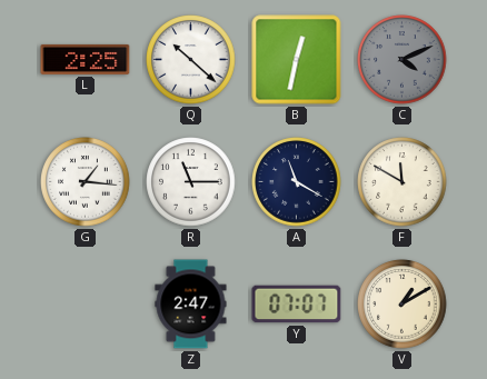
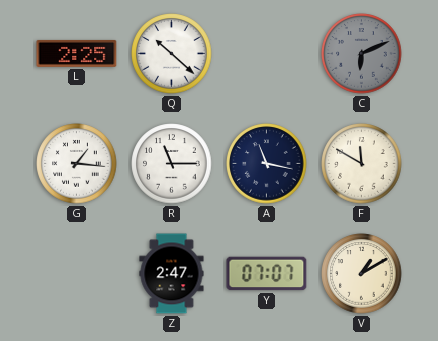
B: 12:32 -> none (297, 60)
C: 4:11 -> 6:11 (362, 54)
A: 11:20 -> 11:17 (267, 164)
